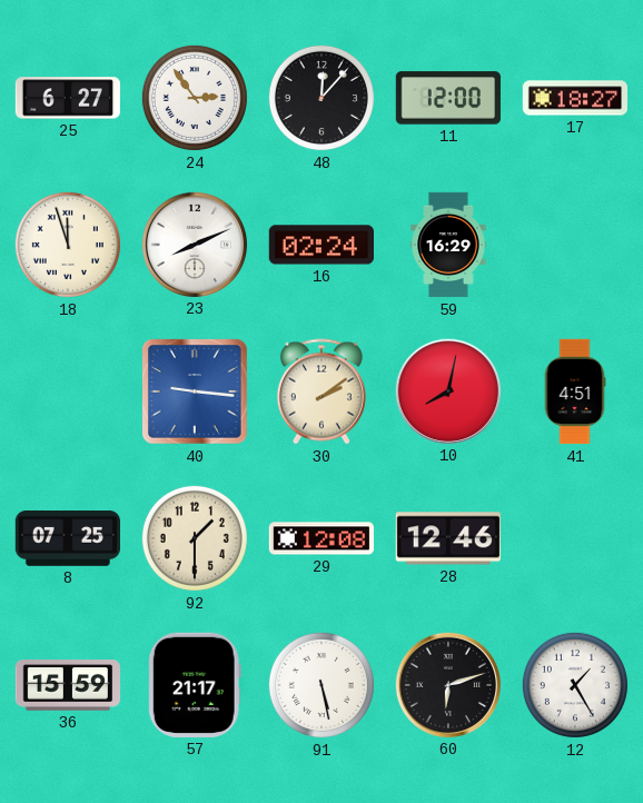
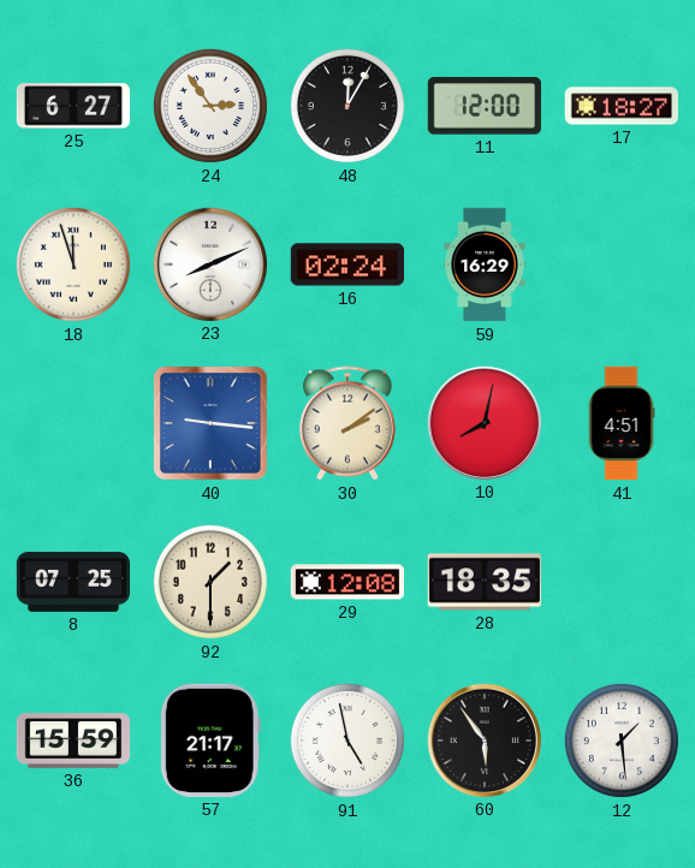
48: 12:07 -> 12:05 (348, 106)
28: 12:46 -> 18:35 (485, 582)
91: 5:28 -> 4:58 (348, 741)
60: 6:12 -> 5:54 (483, 739)
12: 1:25 -> 1:29 (622, 741)
